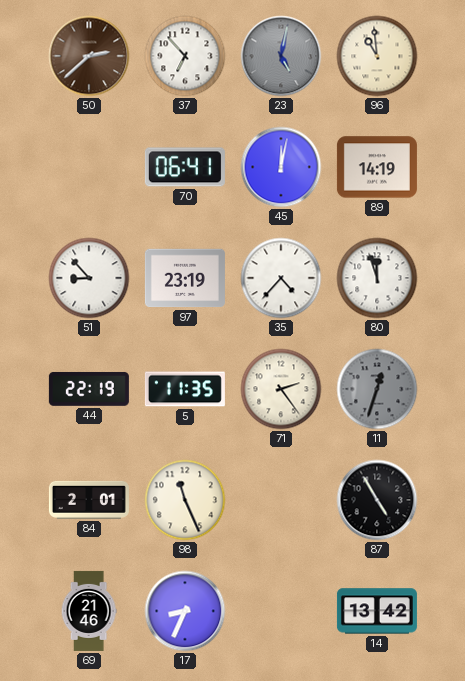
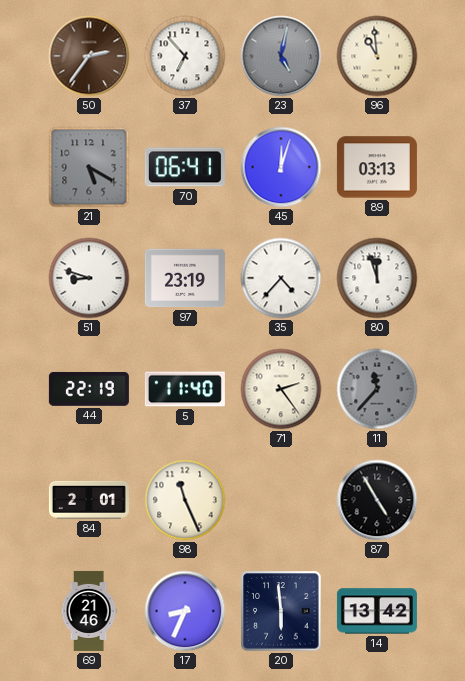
50: 2:38 -> 2:36 (89, 56)
21: none -> 5:20 (89, 167)
45: 12:02 -> 12:03 (281, 167)
89: 14:19 -> 03:13 (377, 167)
51: 8:53 -> 8:48 (89, 278)
5: 11:35 -> 11:40 (185, 389)
11: 12:33 -> 11:37 (377, 389)
20: none -> 5:59 (281, 611)
